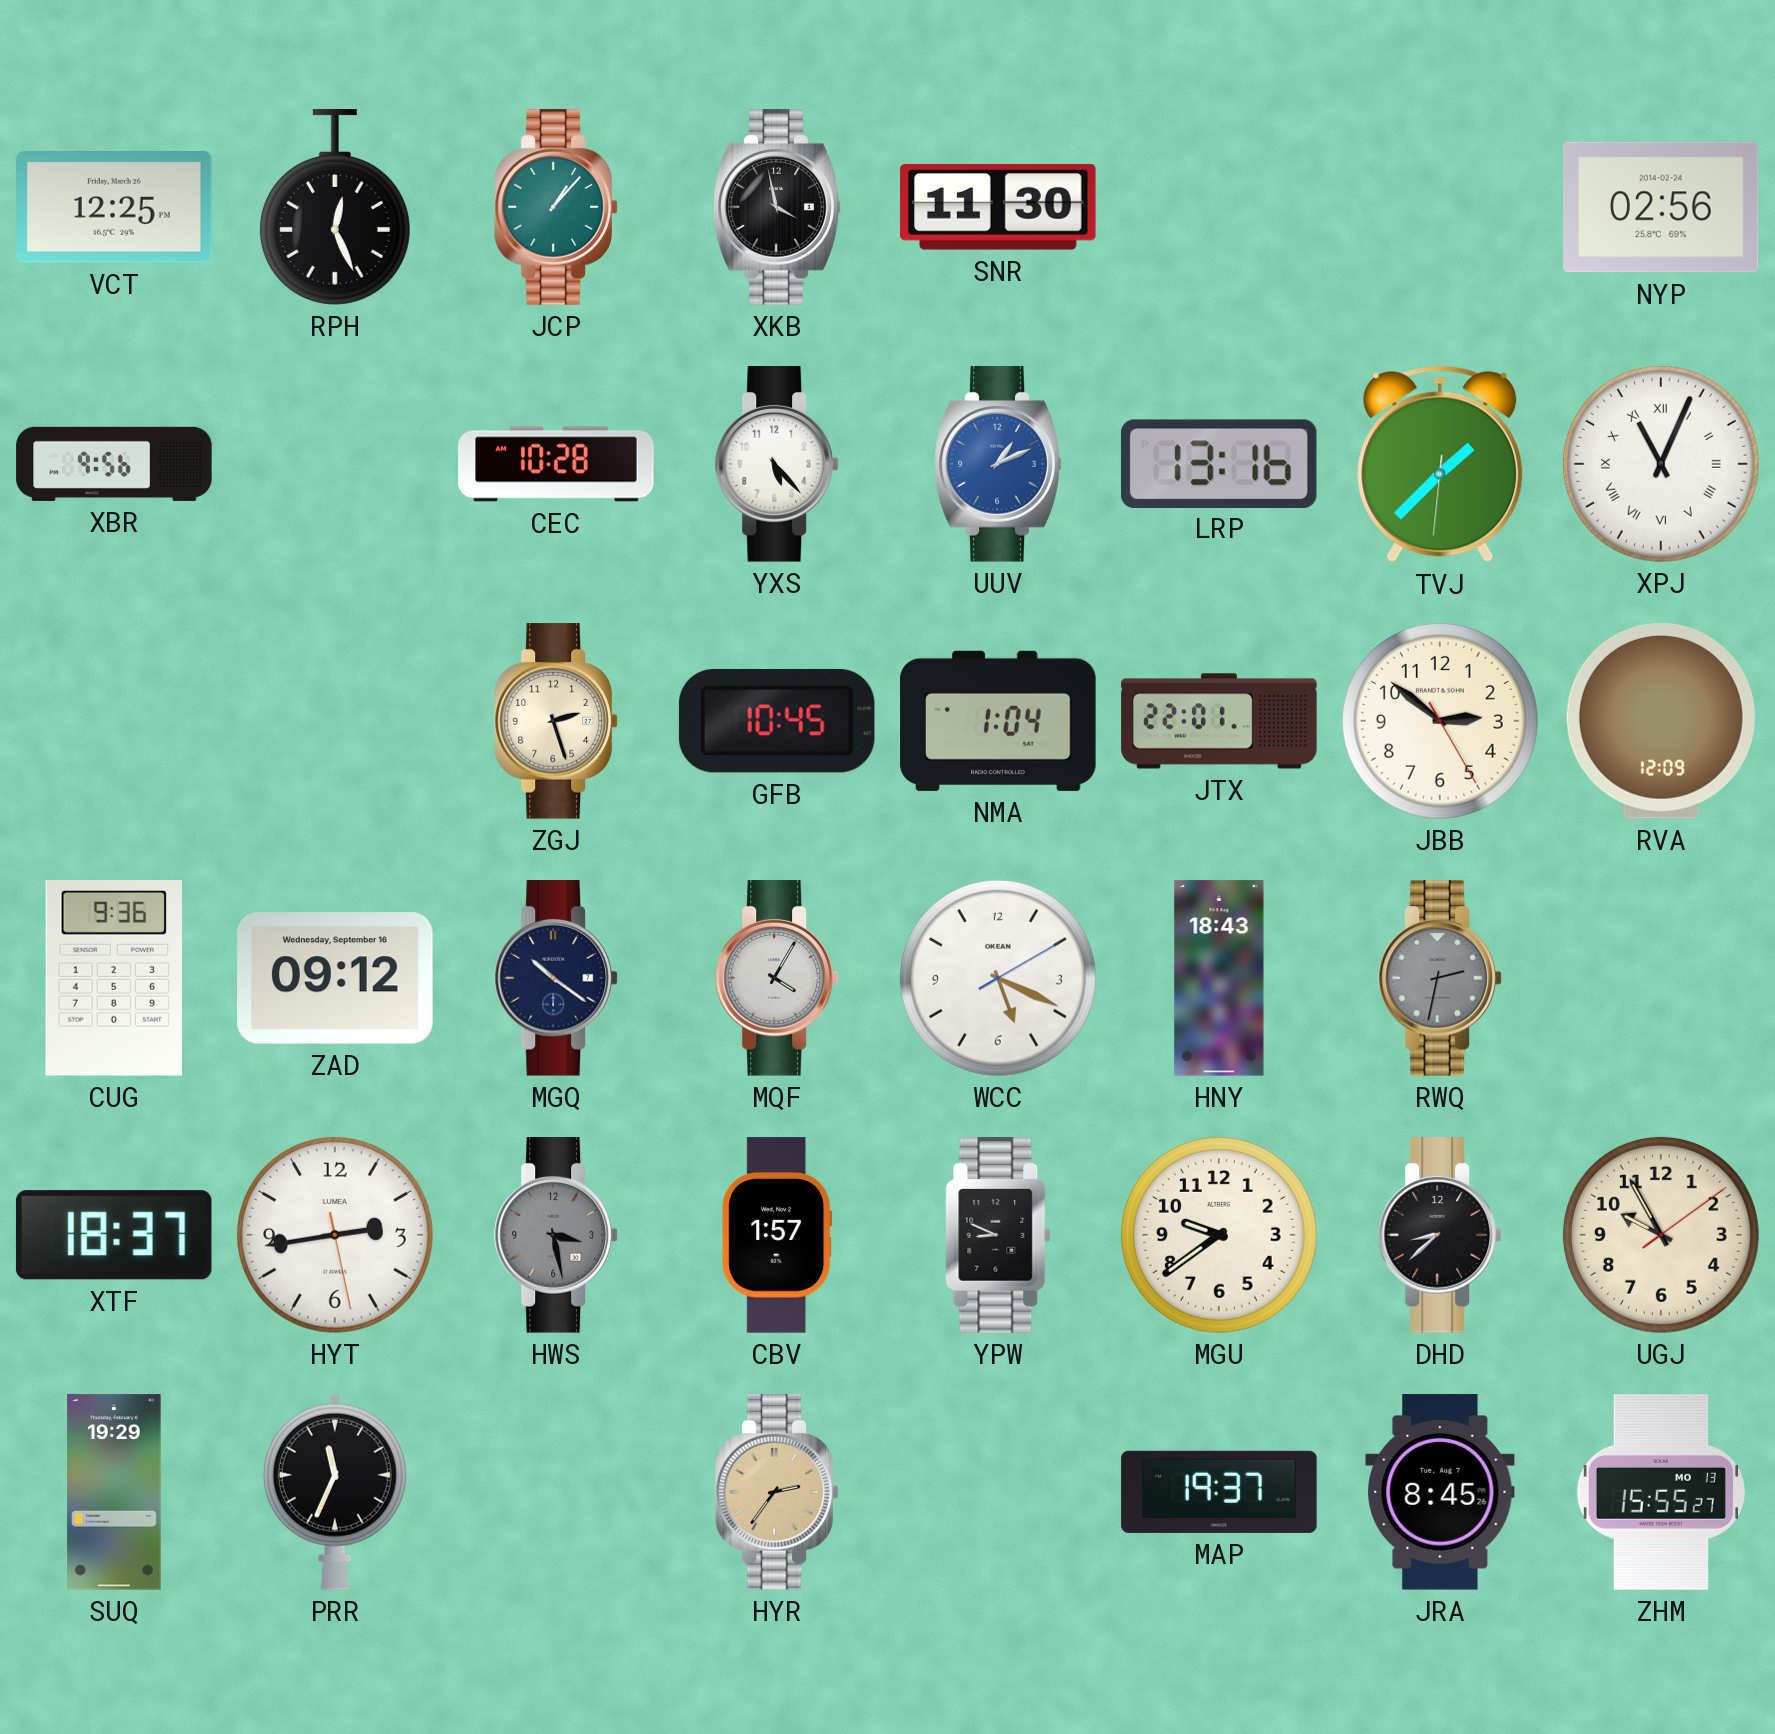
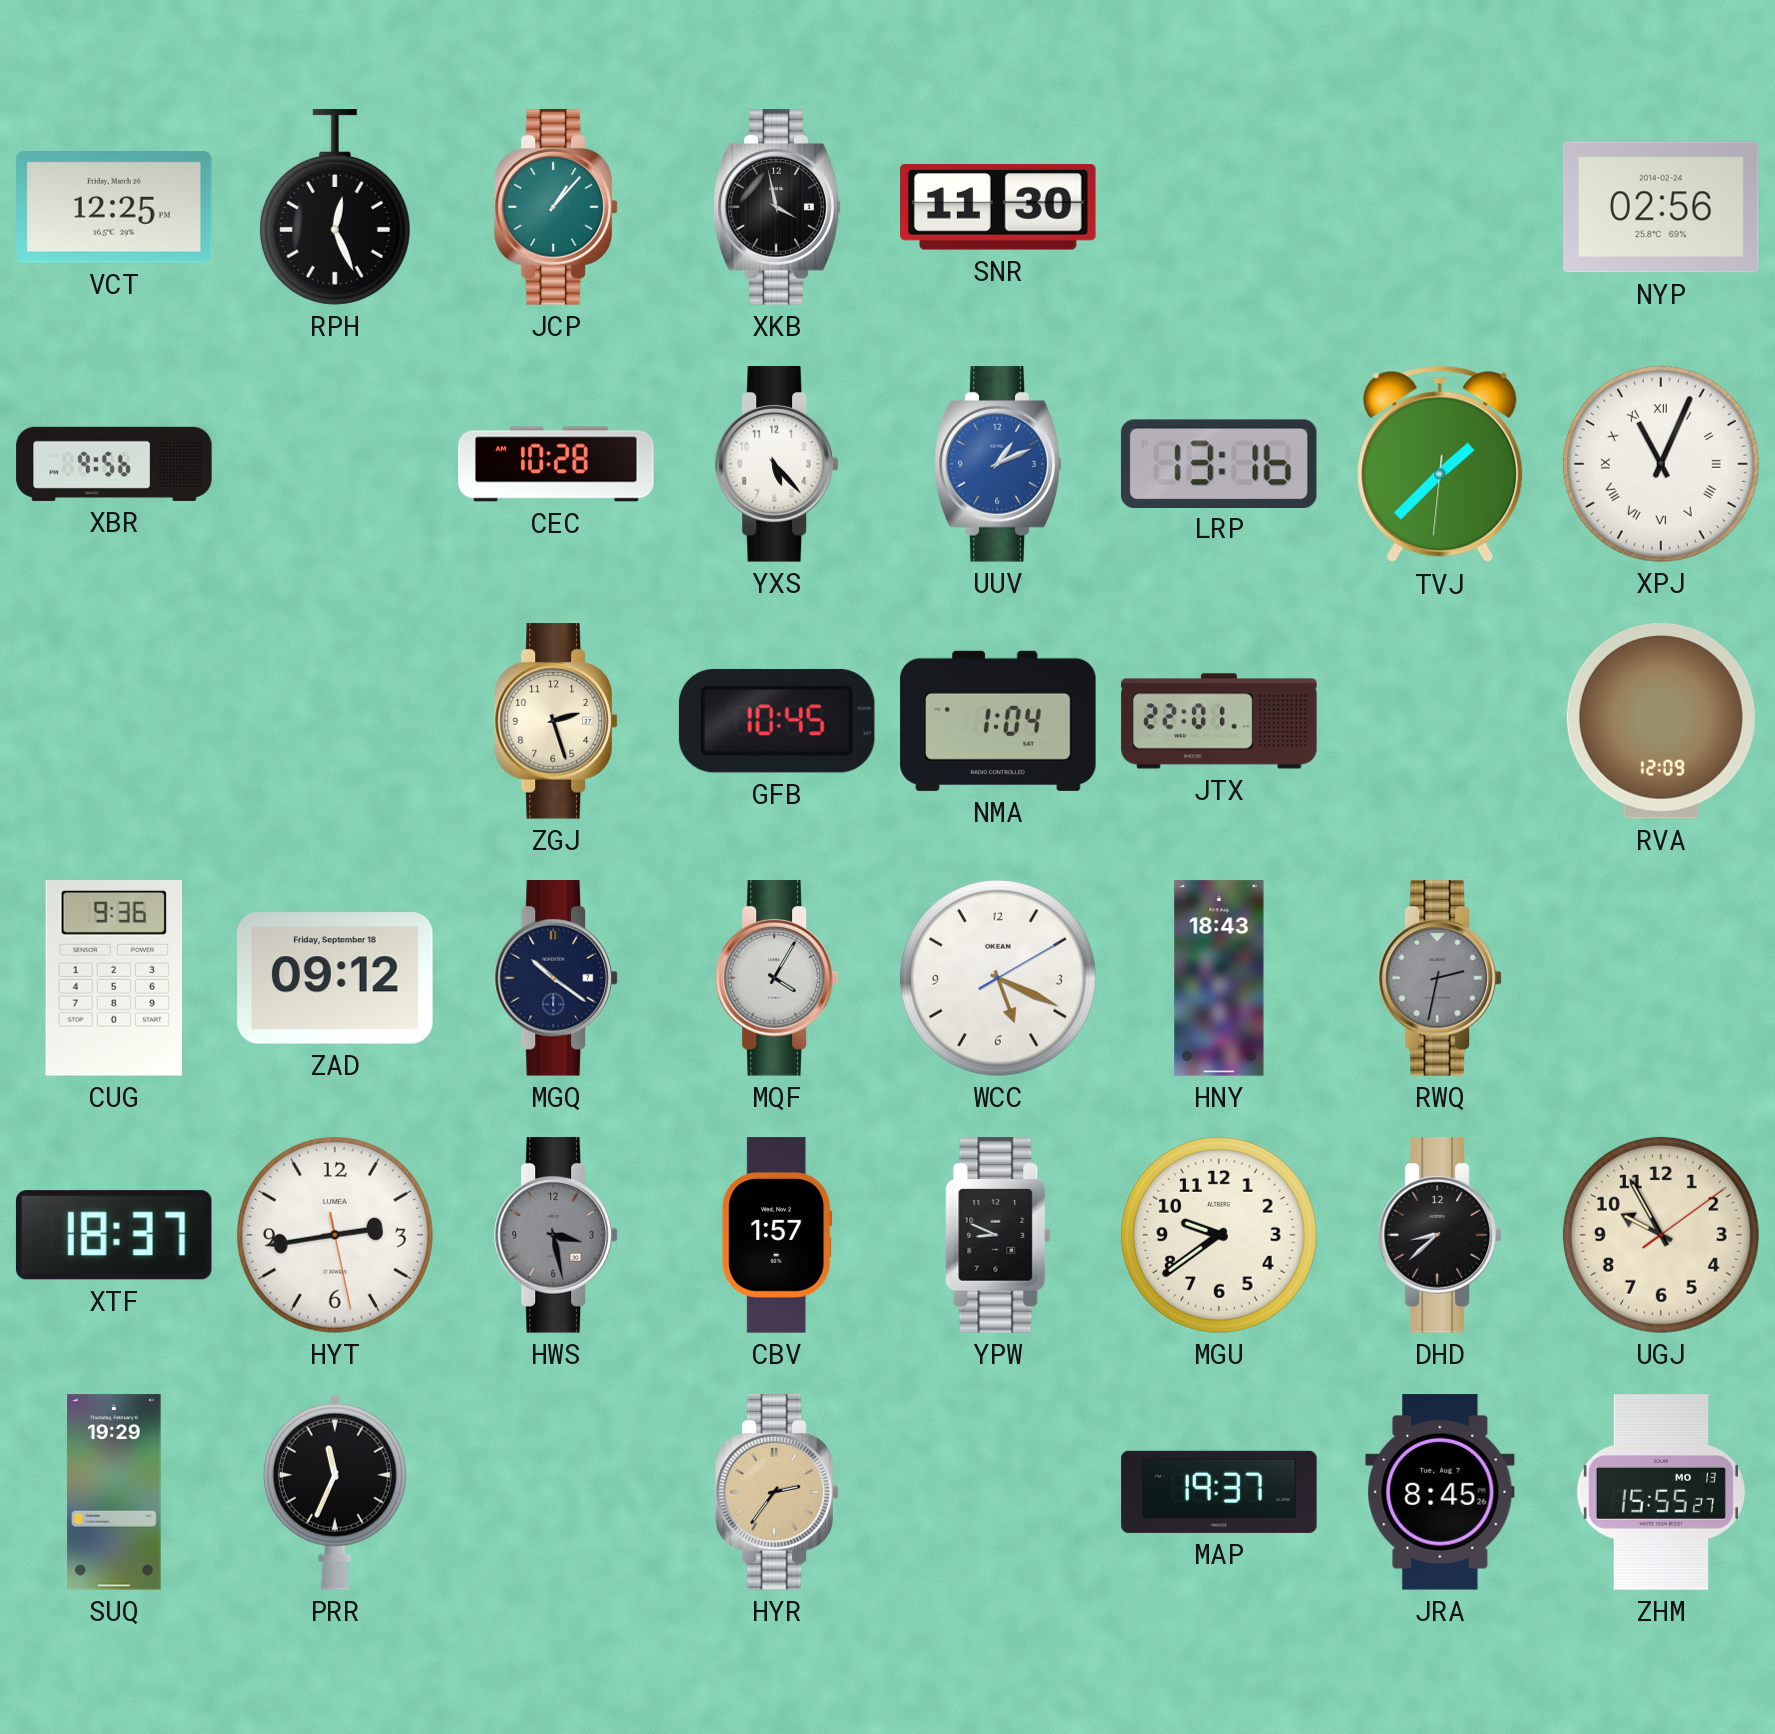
JBB: 2:51 -> none (1440, 721)
ZAD date: Wednesday, September 16 -> Friday, September 18 (335, 978)
